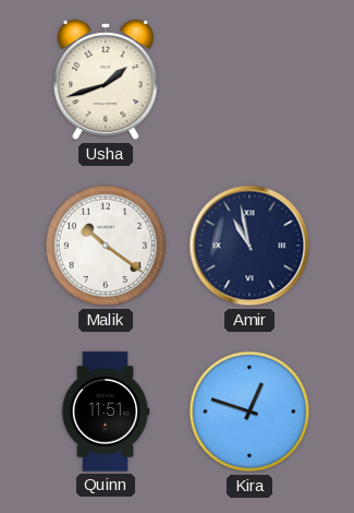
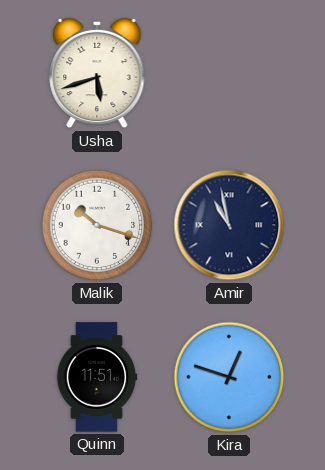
Usha: 1:42 -> 5:42 (97, 73)
Malik: 10:21 -> 10:18 (97, 225)
